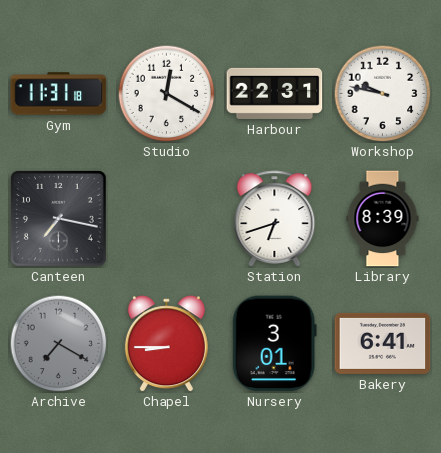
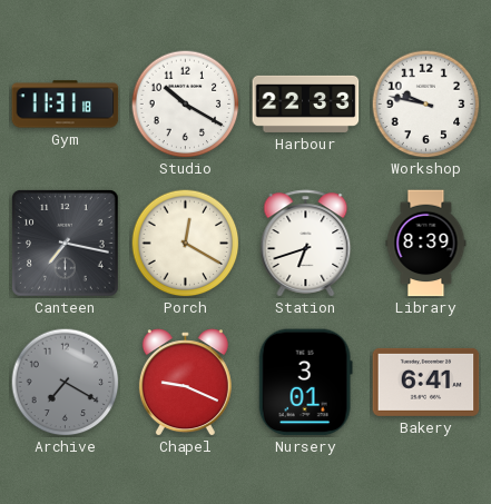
Studio: 12:20 -> 10:20 (185, 103)
Harbour: 22:31 -> 22:33 (306, 103)
Porch: none -> 12:20 (185, 243)
Chapel: 8:45 -> 9:19 (185, 383)
